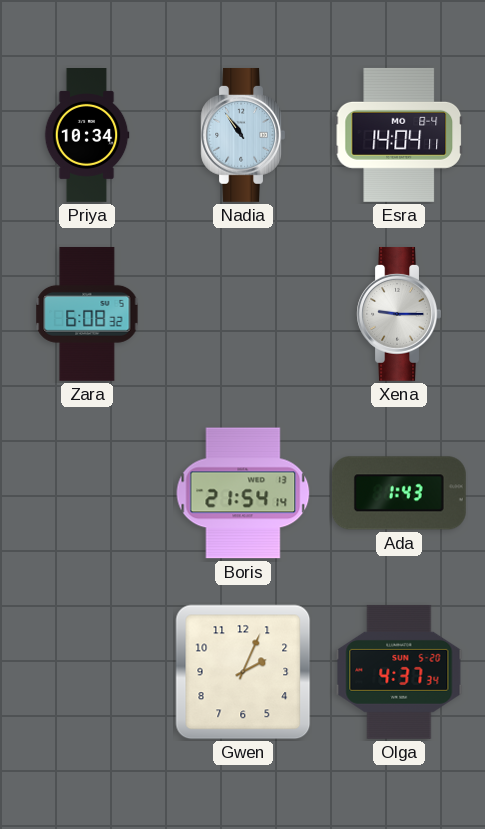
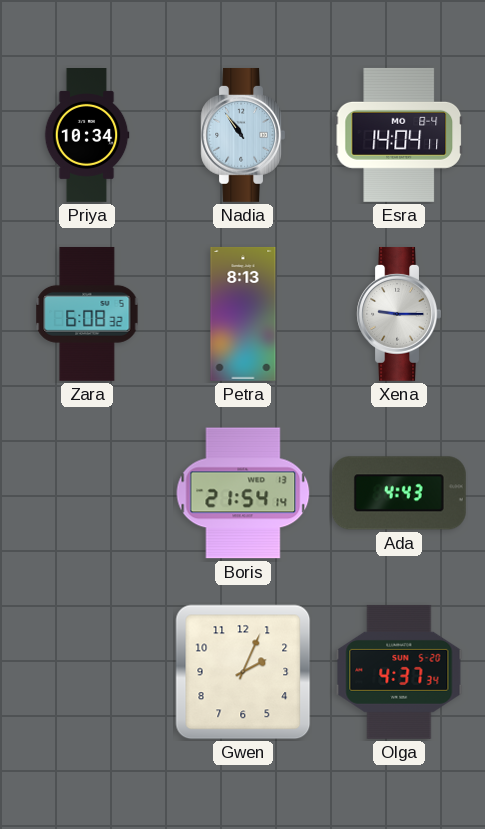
Petra: none -> 8:13 (243, 314)
Ada: 1:43 -> 4:43 (399, 493)
